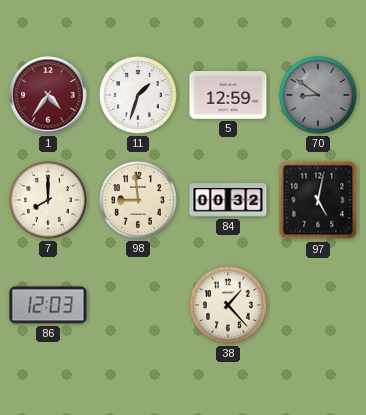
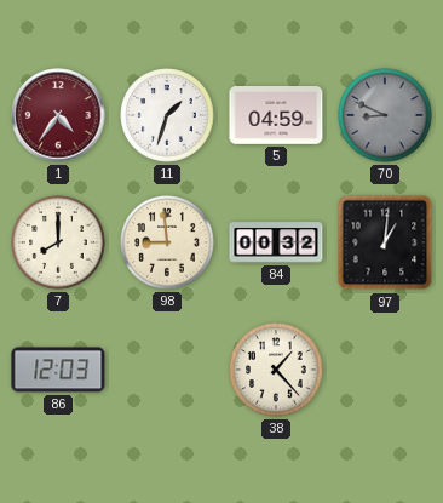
5: 12:59 -> 04:59 (276, 116)
70: 8:51 -> 8:49 (385, 115)
97: 5:02 -> 1:01 (385, 242)
